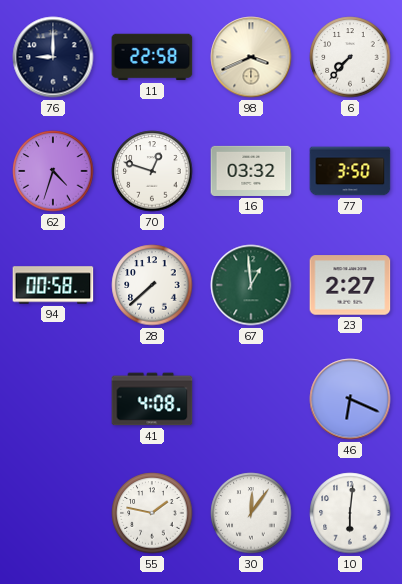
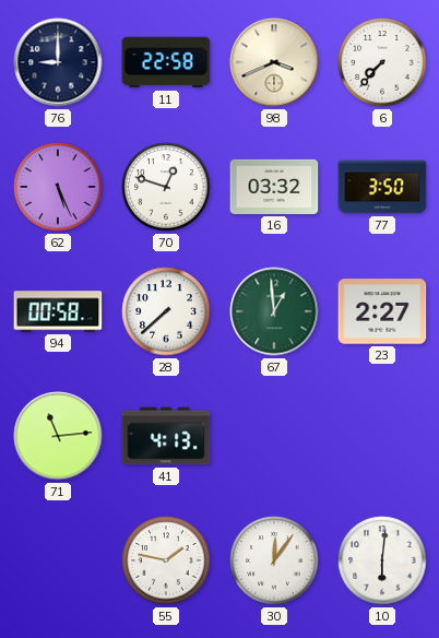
62: 4:33 -> 5:26 (58, 187)
71: none -> 11:14 (58, 436)
41: 4:08 -> 4:13 (166, 436)
46: 6:19 -> none (350, 399)
